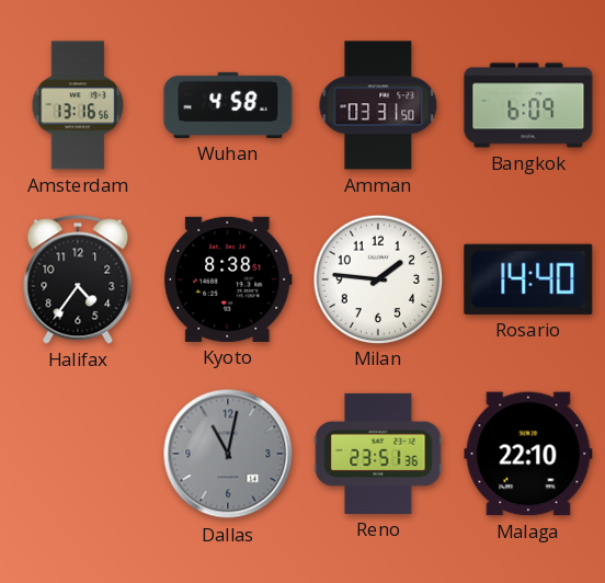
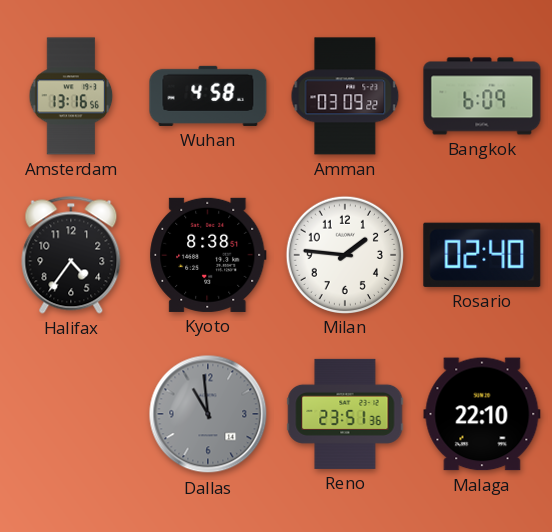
Amman: 03:31 -> 03:09 (345, 96)
Rosario: 14:40 -> 02:40 (482, 255)
Dallas: 11:02 -> 10:59 (208, 414)
